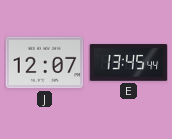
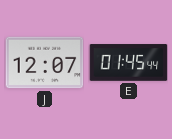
E: 13:45 -> 01:45 (128, 63)
